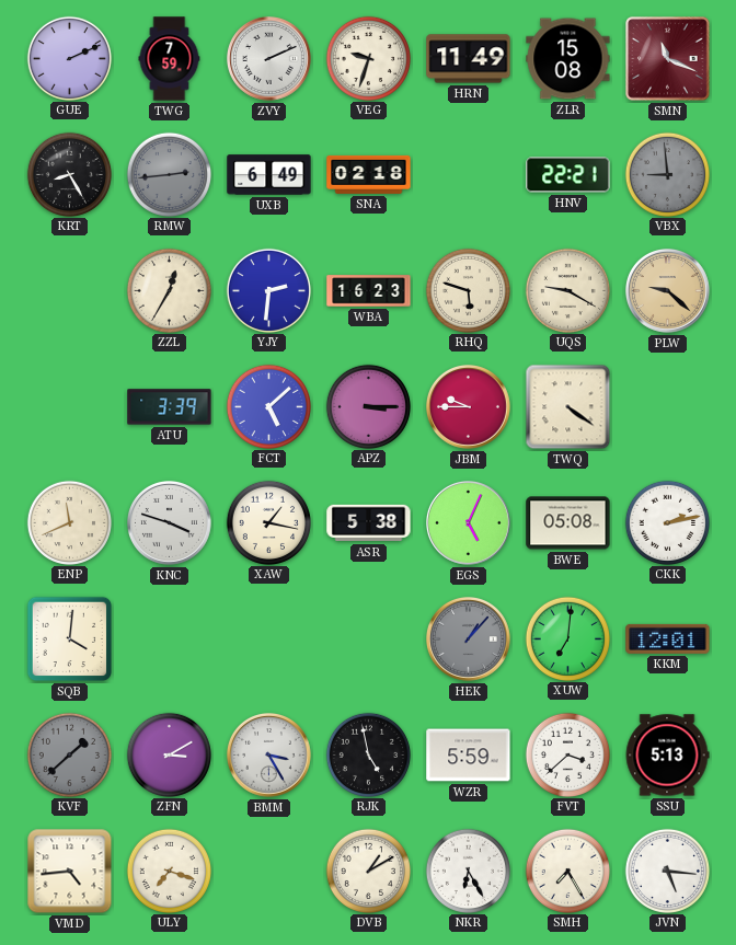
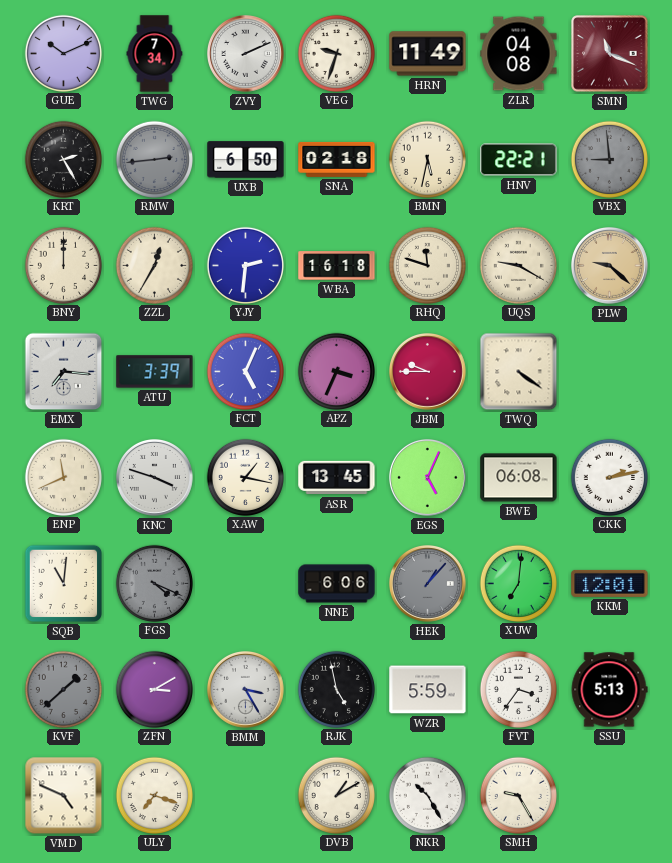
GUE: 2:11 -> 10:11 (63, 53)
TWG: 7:59 -> 7:34 (155, 54)
ZLR: 15:08 -> 04:08 (519, 54)
KRT: 8:25 -> 2:25 (63, 159)
UXB: 6:49 -> 6:50 (246, 160)
BMN: none -> 5:32 (427, 159)
BNY: none -> 12:00 (63, 265)
WBA: 16:23 -> 16:18 (337, 266)
RHQ: 5:48 -> 11:48 (427, 265)
EMX: none -> 7:16 (64, 372)
FCT: 5:08 -> 5:04 (245, 371)
APZ: 3:15 -> 3:34 (336, 371)
ASR: 5:38 -> 13:45 (337, 478)
BWE: 05:08 -> 06:08 (519, 478)
SQB: 4:01 -> 11:01 (64, 584)
FGS: none -> 4:19 (154, 583)
NNE: none -> 6:06 (337, 584)
FVT: 3:38 -> 3:36 (518, 689)
VMD: 4:44 -> 4:49 (64, 796)
NKR: 6:25 -> 10:25 (427, 795)
SMH: 7:25 -> 9:25 (518, 795)
JVN: 5:16 -> none (667, 871)
